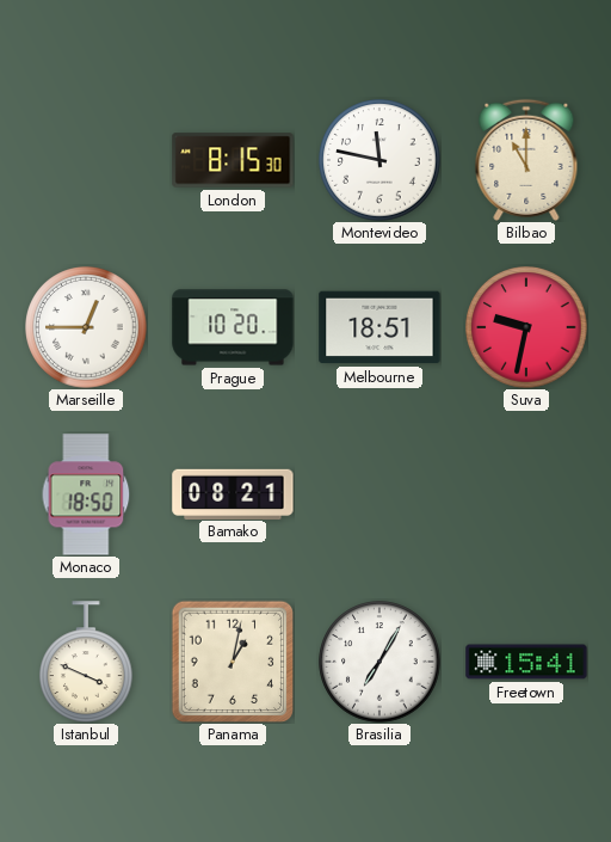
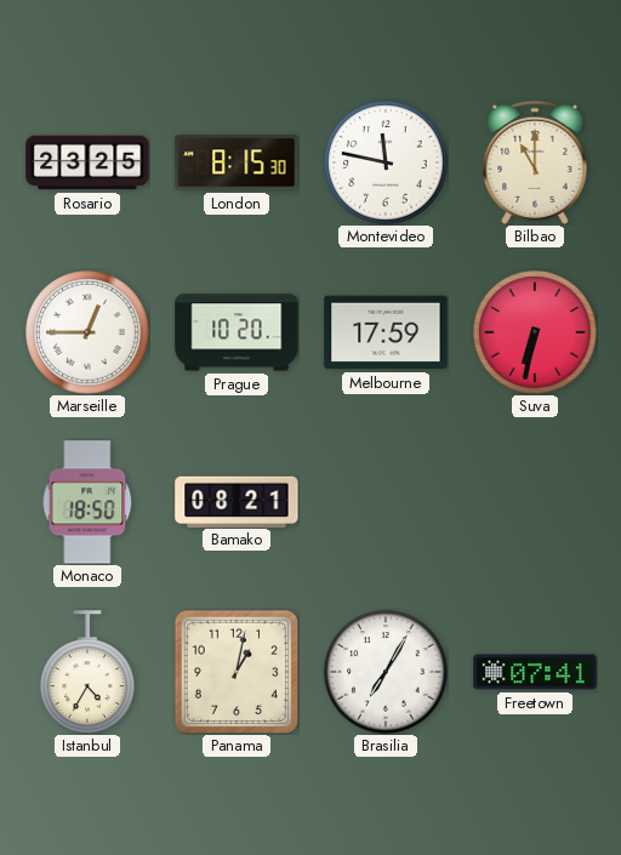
Rosario: none -> 23:25 (87, 163)
Melbourne: 18:51 -> 17:59 (386, 332)
Suva: 9:32 -> 6:32 (535, 332)
Istanbul: 3:49 -> 4:35 (89, 672)
Freetown: 15:41 -> 07:41 (535, 672)
